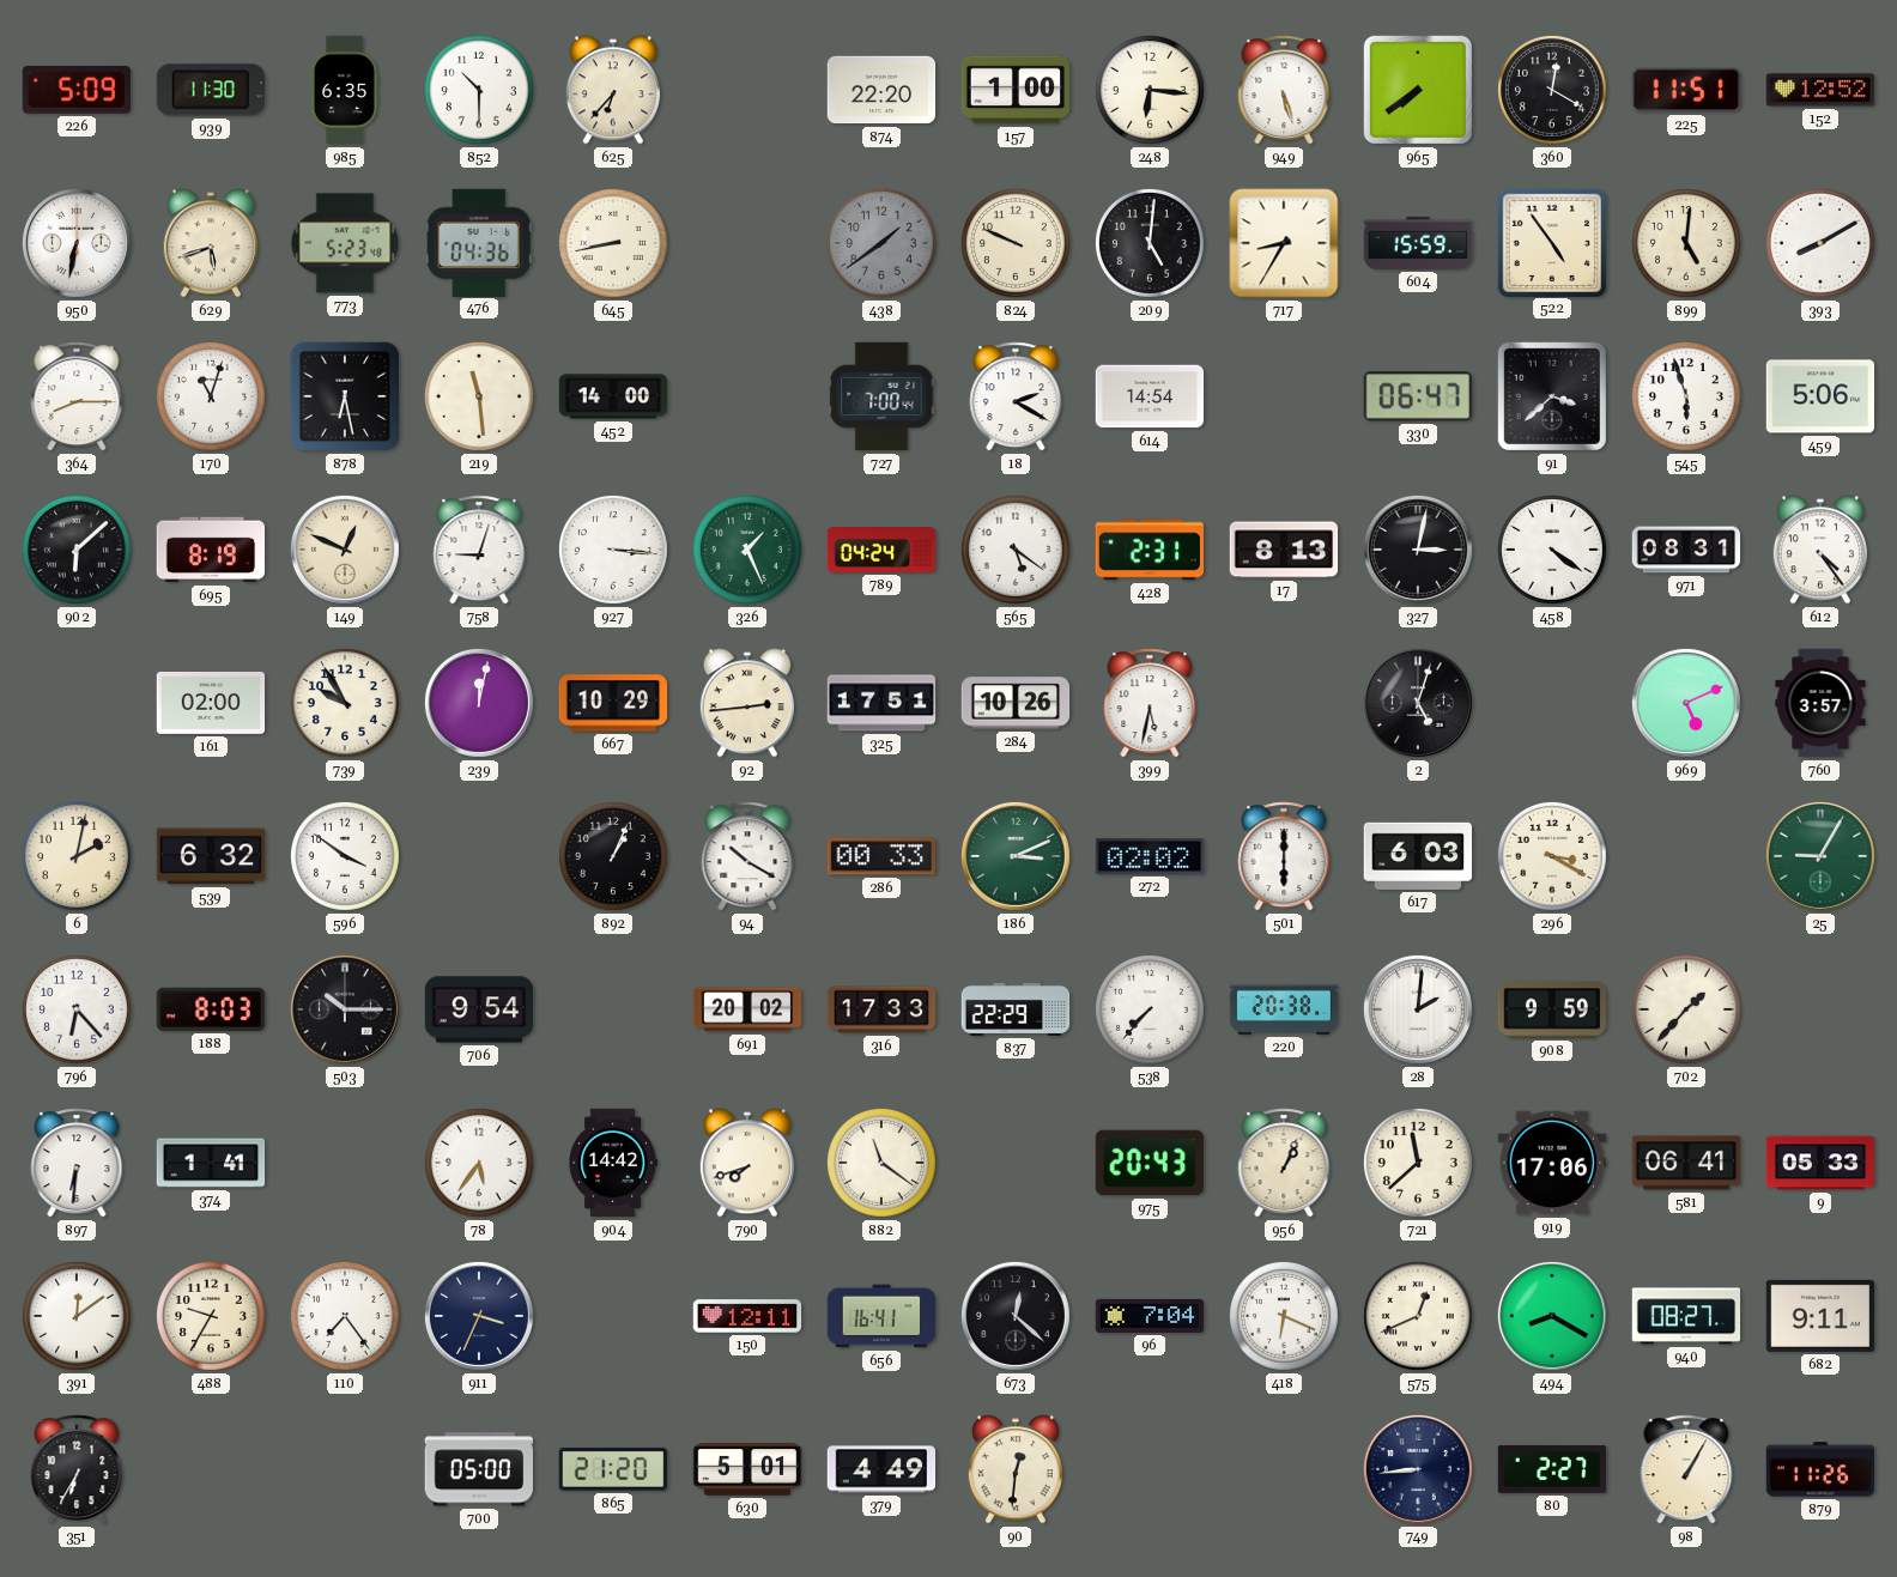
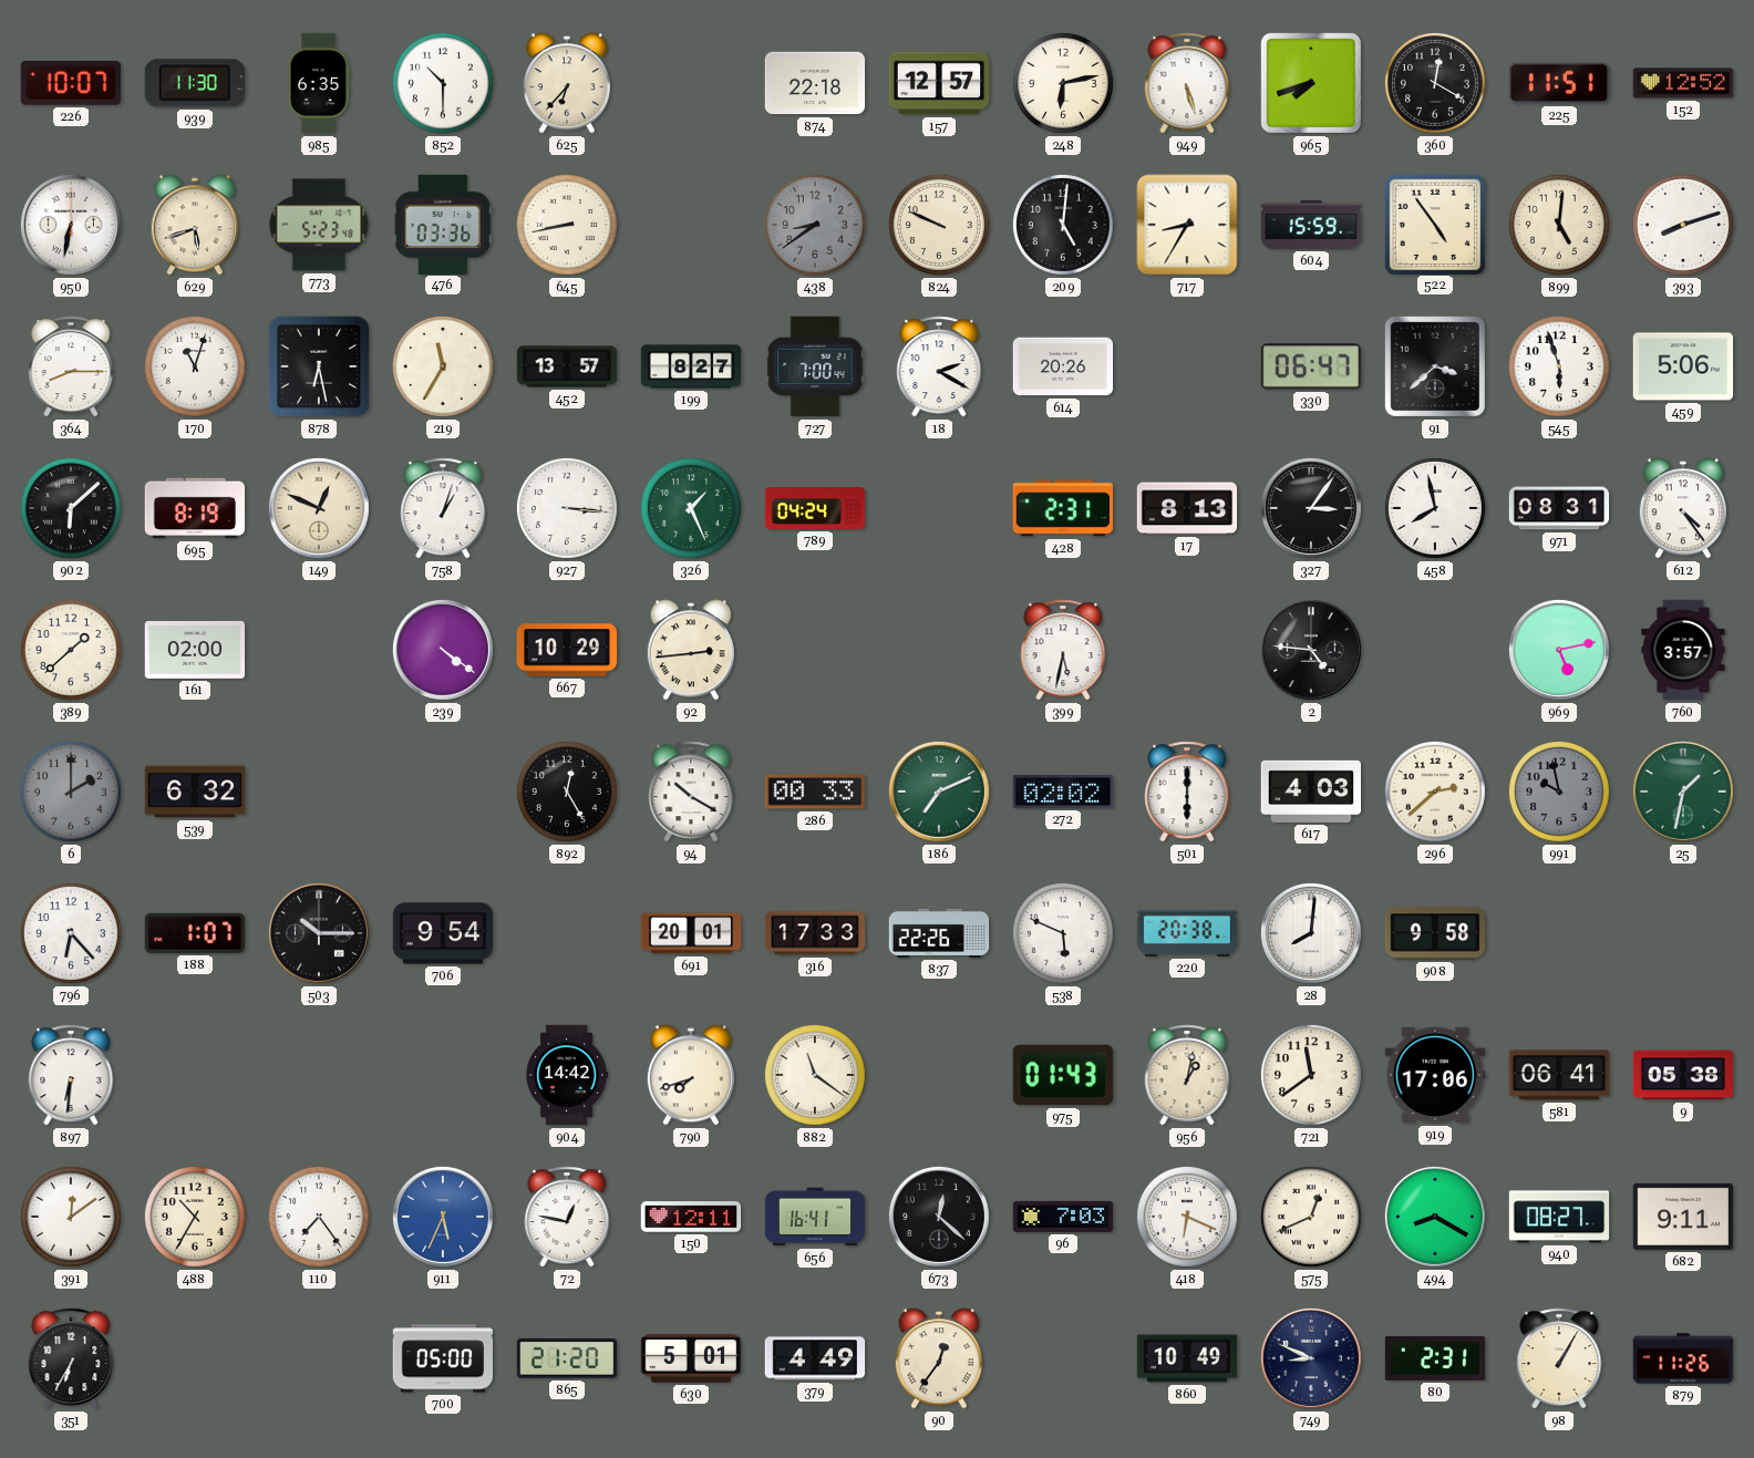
226: 5:09 -> 10:07 (71, 83)
874: 22:20 -> 22:18 (815, 83)
157: 1:00 -> 12:57 (939, 83)
248: 6:16 -> 6:13 (1063, 83)
965: 7:39 -> 7:42 (1311, 83)
476: 04:36 -> 03:36 (443, 224)
438: 1:39 -> 8:39 (815, 225)
393: 8:10 -> 8:12 (1683, 225)
219: 11:29 -> 11:35 (443, 366)
452: 14:00 -> 13:57 (567, 366)
199: none -> 8:27 (691, 366)
614: 14:54 -> 20:26 (1063, 366)
758: 9:03 -> 1:03 (443, 508)
565: 5:21 -> none (1016, 550)
327: 3:02 -> 3:06 (1311, 508)
458: 4:21 -> 7:58 (1435, 508)
389: none -> 1:38 (71, 650)
739: 9:55 -> none (345, 703)
239: 12:02 -> 4:21 (443, 650)
325: 17:51 -> none (881, 703)
284: 10:26 -> none (1016, 703)
2: 5:03 -> 4:46 (1311, 650)
969: 5:11 -> 5:13 (1559, 650)
6: 2:02 -> 2:00 (71, 792)
6 dial: cream -> grey (71, 792)
596: 3:51 -> none (345, 856)
892: 1:04 -> 12:25 (567, 792)
186: 3:11 -> 7:11 (939, 792)
617: 6:03 -> 4:03 (1311, 792)
296: 3:20 -> 2:38 (1435, 792)
991: none -> 9:58 (1559, 792)
25: 9:05 -> 1:32 (1683, 792)
188: 8:03 -> 1:07 (195, 933)
691: 20:02 -> 20:01 (691, 933)
837: 22:29 -> 22:26 (939, 933)
538: 7:37 -> 5:49 (1063, 933)
28: 2:01 -> 8:01 (1311, 933)
908: 9:59 -> 9:58 (1435, 933)
702: 1:37 -> none (1686, 1009)
374: 1:41 -> none (211, 1163)
78: 5:36 -> none (479, 1163)
975: 20:43 -> 01:43 (1062, 1075)
956: 1:04 -> 1:02 (1187, 1075)
721: 11:38 -> 11:39 (1311, 1075)
9: 05:33 -> 05:38 (1683, 1075)
488: 9:35 -> 10:35 (195, 1217)
911: 3:34 -> 5:34 (443, 1217)
911 dial: navy -> blue (443, 1217)
72: none -> 12:47 (567, 1217)
96: 7:04 -> 7:03 (1063, 1217)
90: 12:31 -> 12:36 (939, 1358)
860: none -> 10:49 (1187, 1358)
749: 8:44 -> 8:49 (1311, 1358)
80: 2:27 -> 2:31 (1435, 1358)
